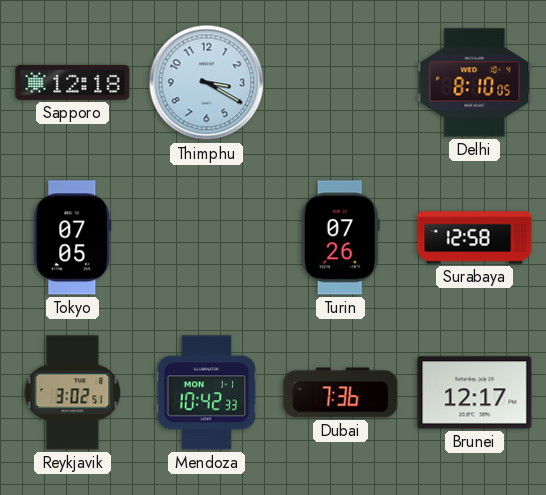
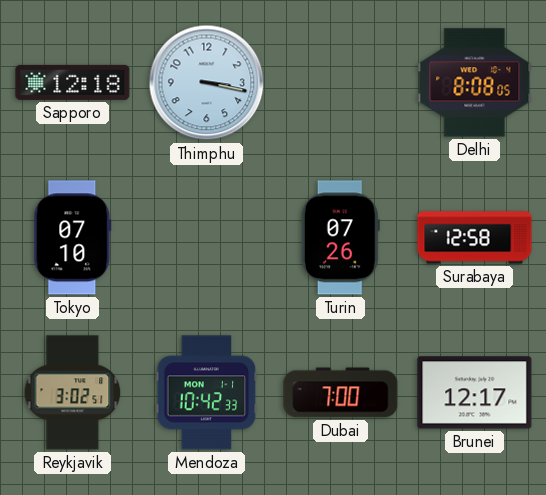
Thimphu: 3:20 -> 3:17 (207, 83)
Delhi: 8:10 -> 8:08 (475, 83)
Tokyo: 07:05 -> 07:10 (73, 238)
Dubai: 7:36 -> 7:00 (341, 393)
